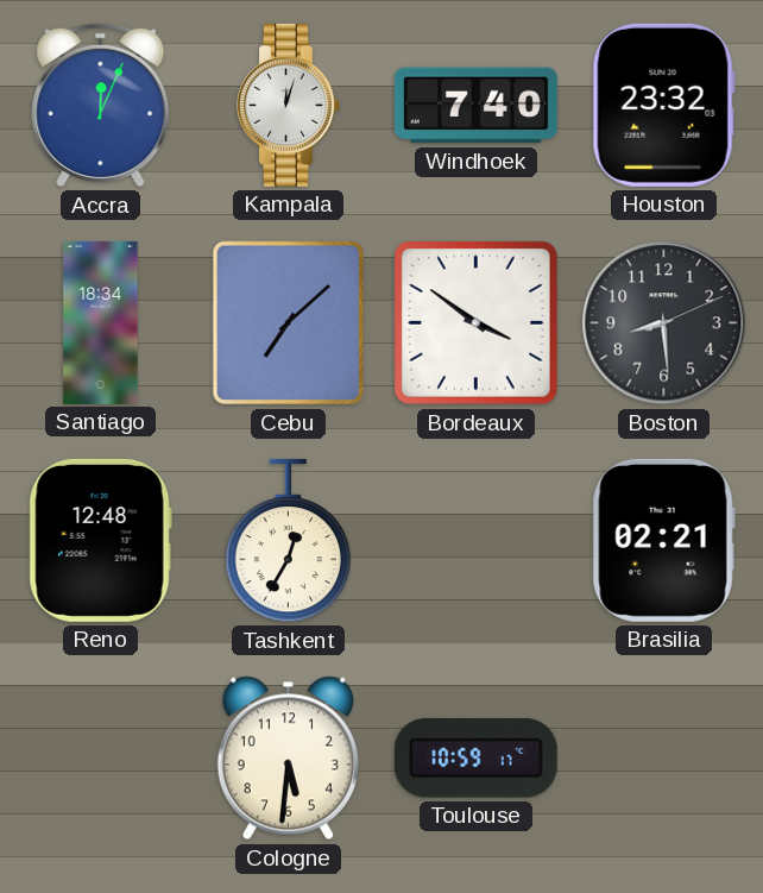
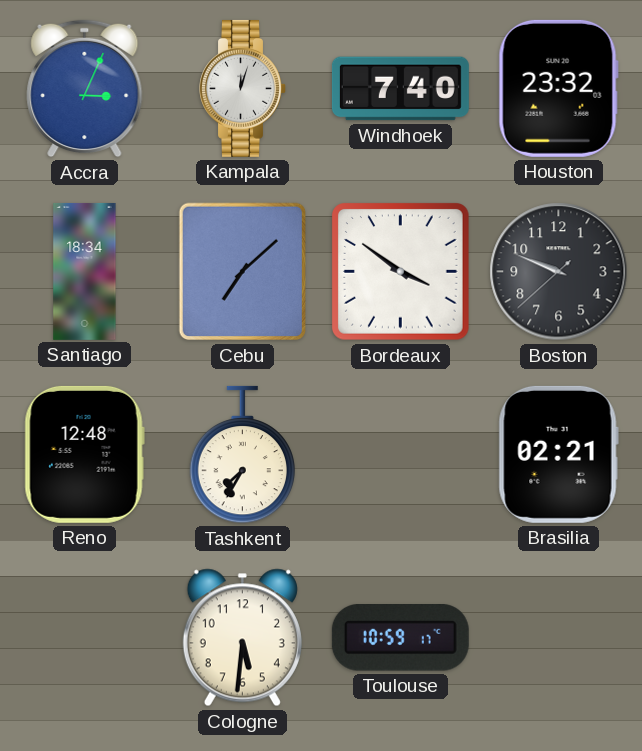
Accra: 12:04 -> 3:04 (85, 89)
Boston: 8:29 -> 9:48 (559, 272)
Tashkent: 12:35 -> 7:35 (242, 455)
